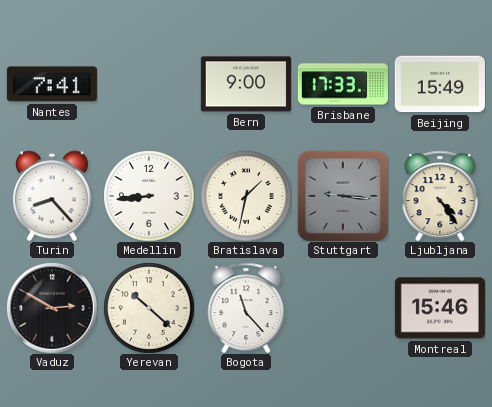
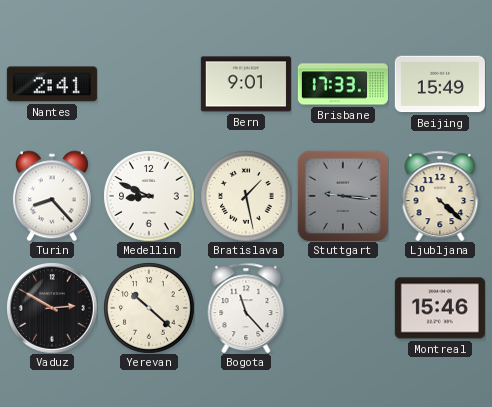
Nantes: 7:41 -> 2:41 (52, 84)
Bern: 9:00 -> 9:01 (246, 84)
Medellin: 8:44 -> 8:49 (149, 196)
Bratislava: 1:32 -> 1:28 (246, 196)
Ljubljana: 4:24 -> 4:22 (440, 196)
